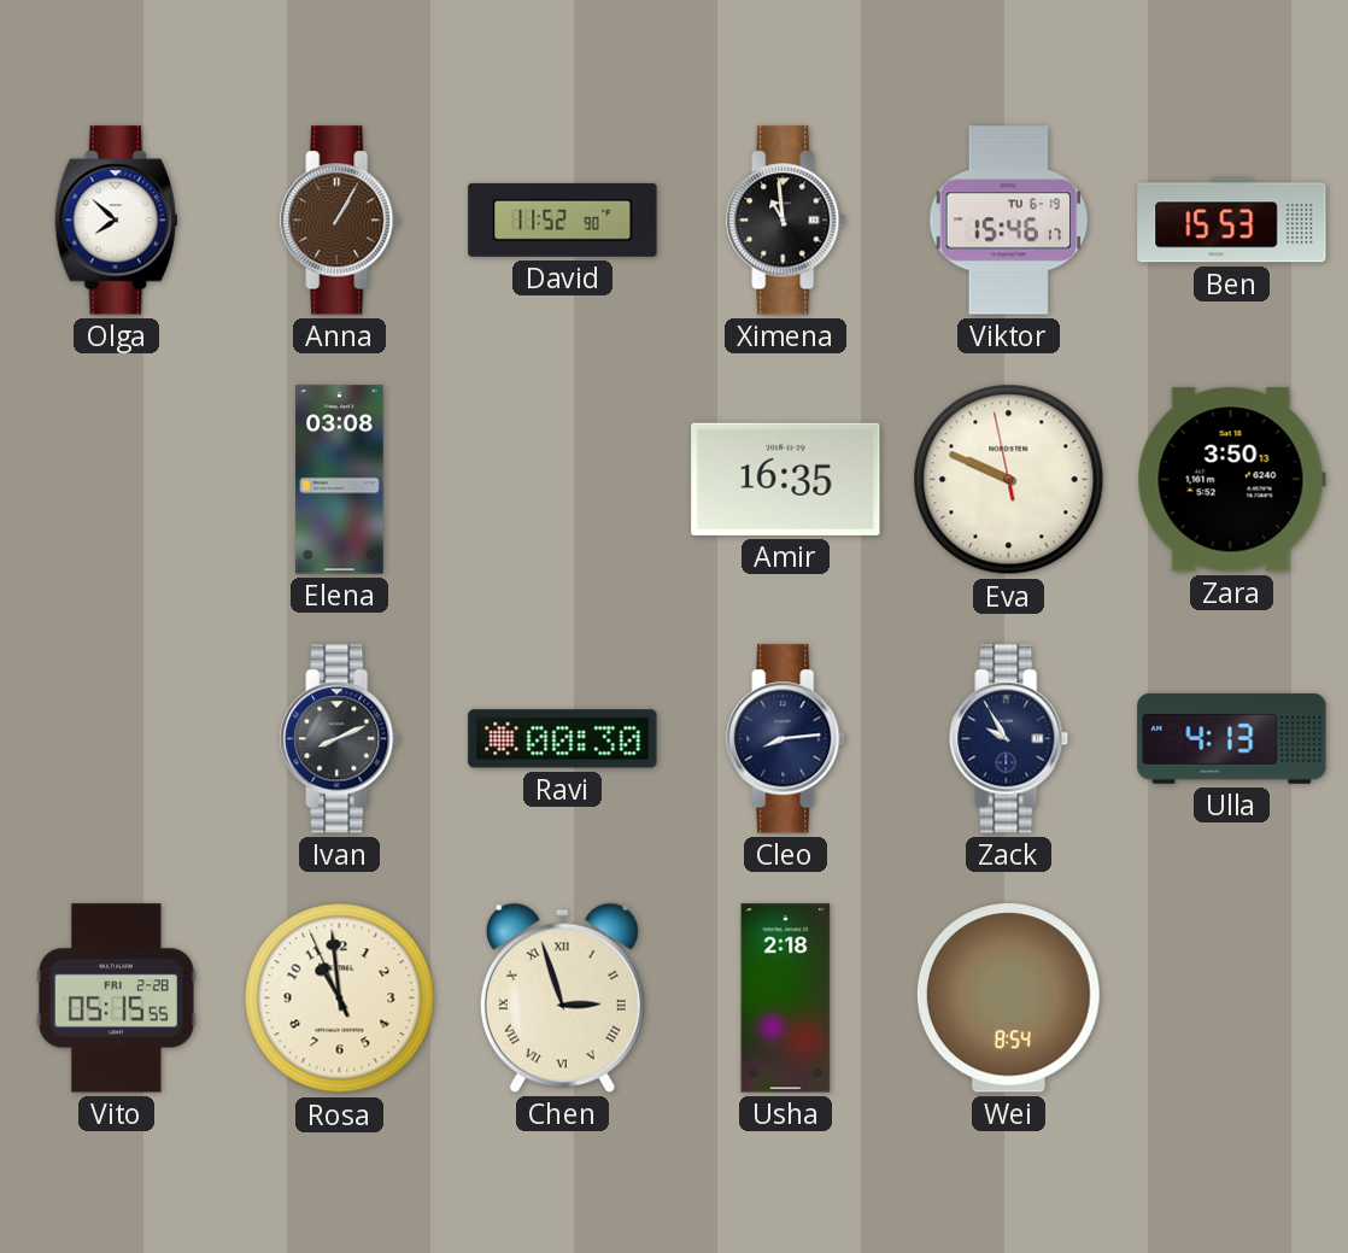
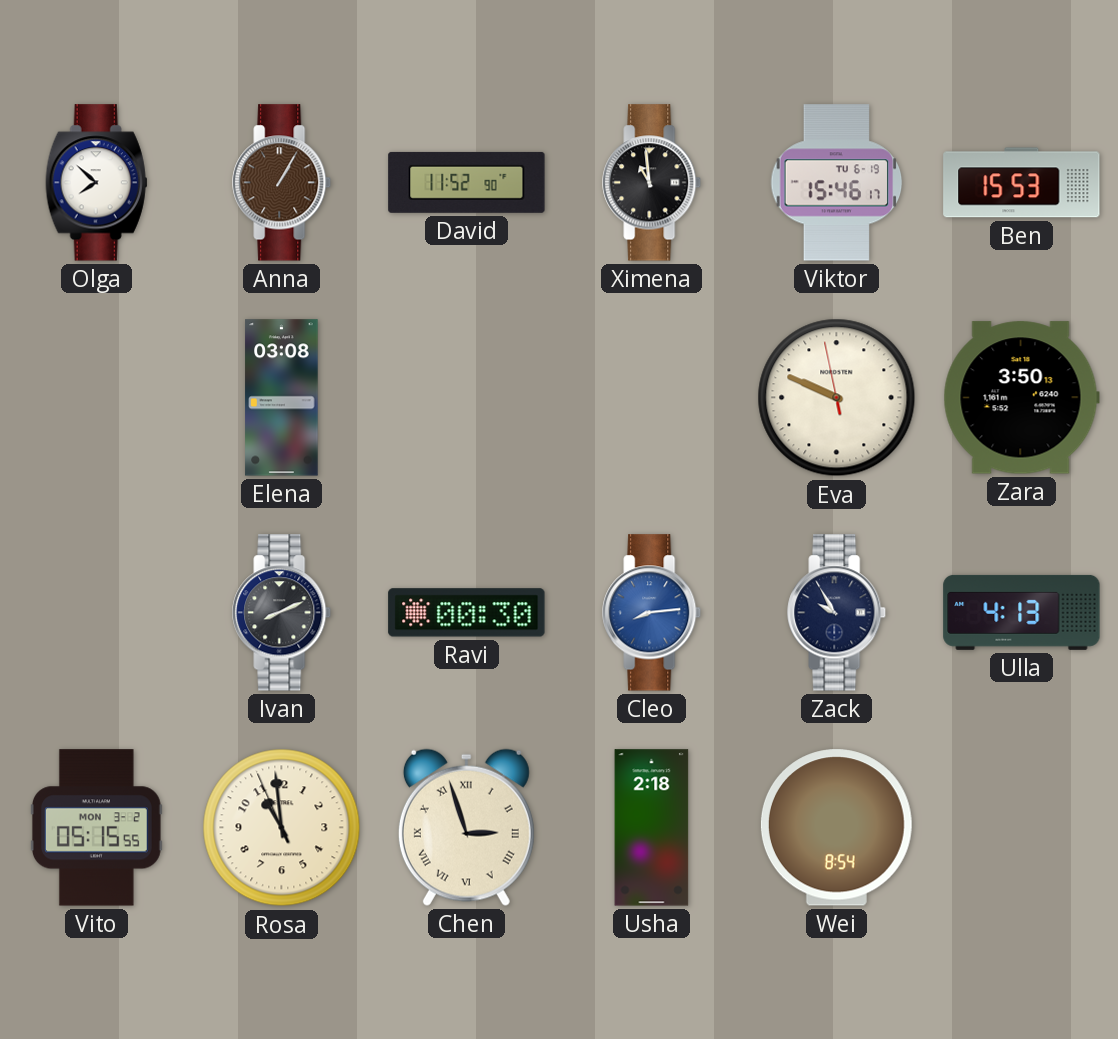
Amir: 16:35 -> none (786, 479)
Cleo dial: navy -> blue (652, 613)
Vito date: FRI 2-28 -> MON 3-2 (96, 828)
